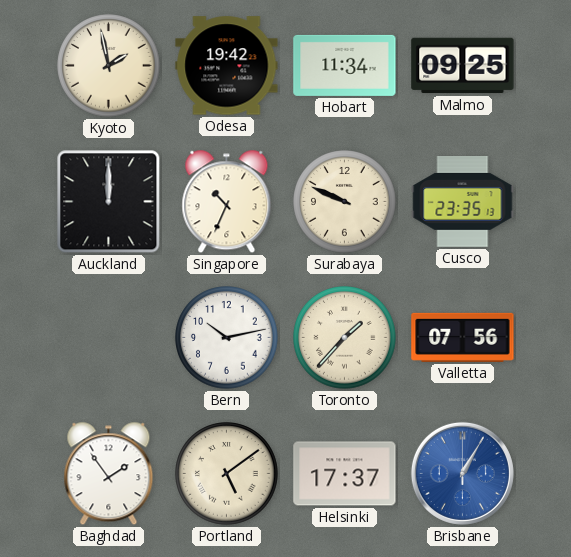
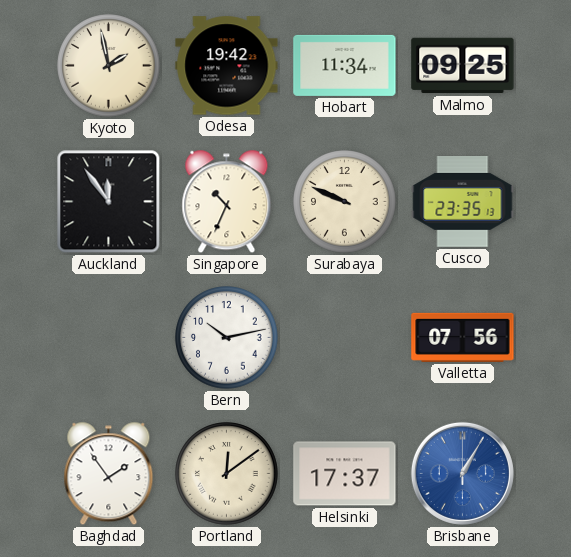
Auckland: 12:00 -> 11:54 (109, 202)
Toronto: 1:37 -> none (345, 338)
Portland: 5:09 -> 12:09 (227, 474)
